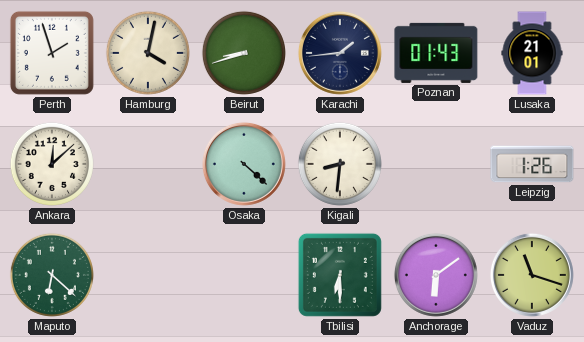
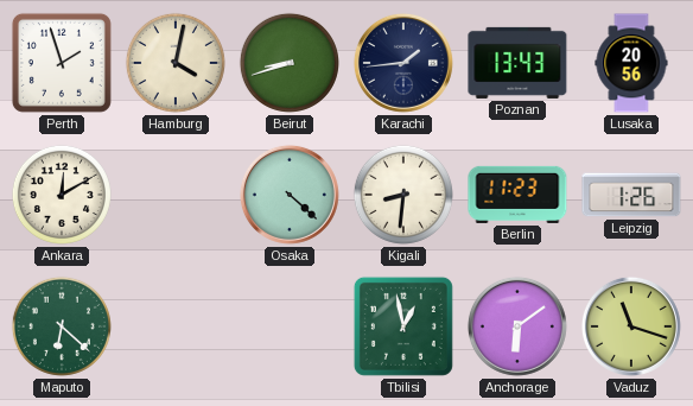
Poznan: 01:43 -> 13:43 (517, 63)
Lusaka: 21:01 -> 20:56 (631, 63)
Ankara: 12:08 -> 12:10 (62, 195)
Berlin: none -> 11:23 (517, 195)
Tbilisi: 6:30 -> 12:58 (403, 326)
